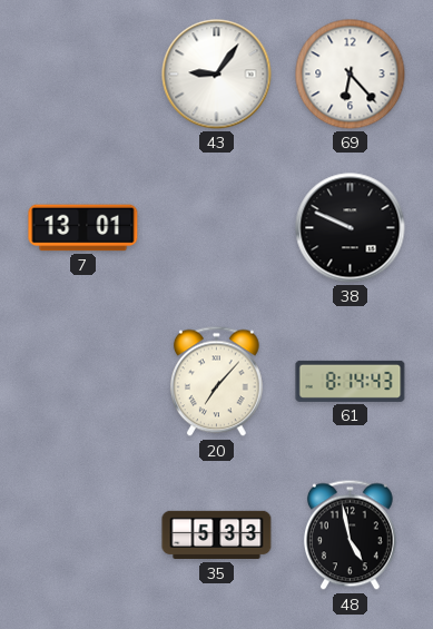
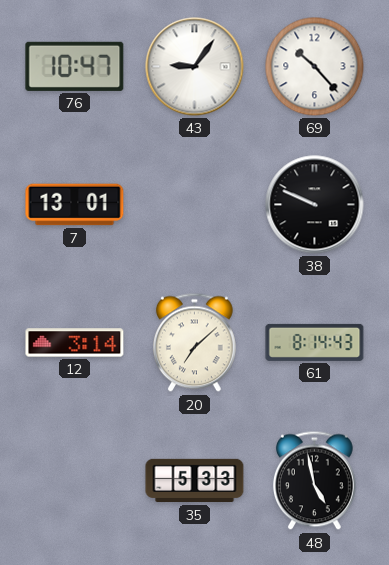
76: none -> 10:47 (75, 66)
69: 6:23 -> 10:23 (315, 67)
12: none -> 3:14 (75, 343)
20: 7:07 -> 7:08 (194, 343)
